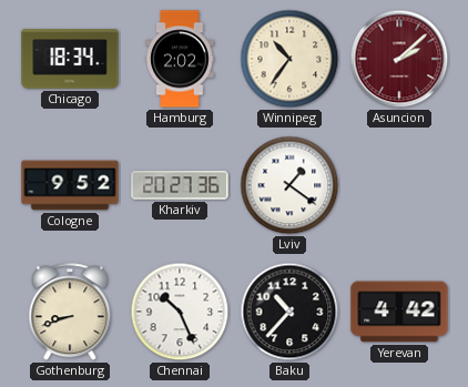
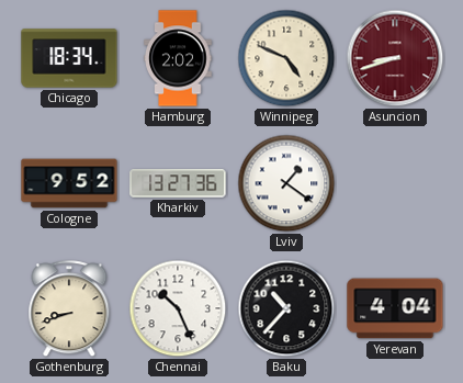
Winnipeg: 10:36 -> 4:49 (286, 58)
Asuncion: 2:08 -> 8:42 (395, 58)
Kharkiv: 20:27 -> 13:27 (178, 183)
Yerevan: 4:42 -> 4:04 (395, 308)
